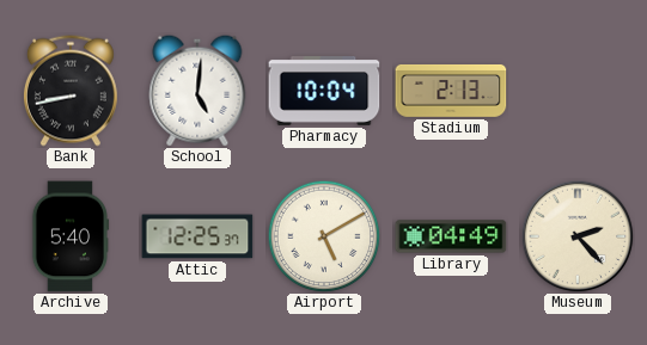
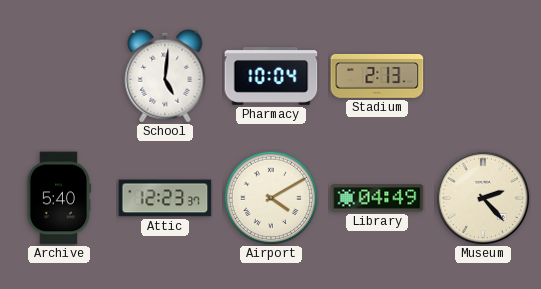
Bank: 8:43 -> none (71, 91)
Attic: 12:25 -> 12:23 (165, 198)
Airport: 5:10 -> 4:10 (271, 198)
